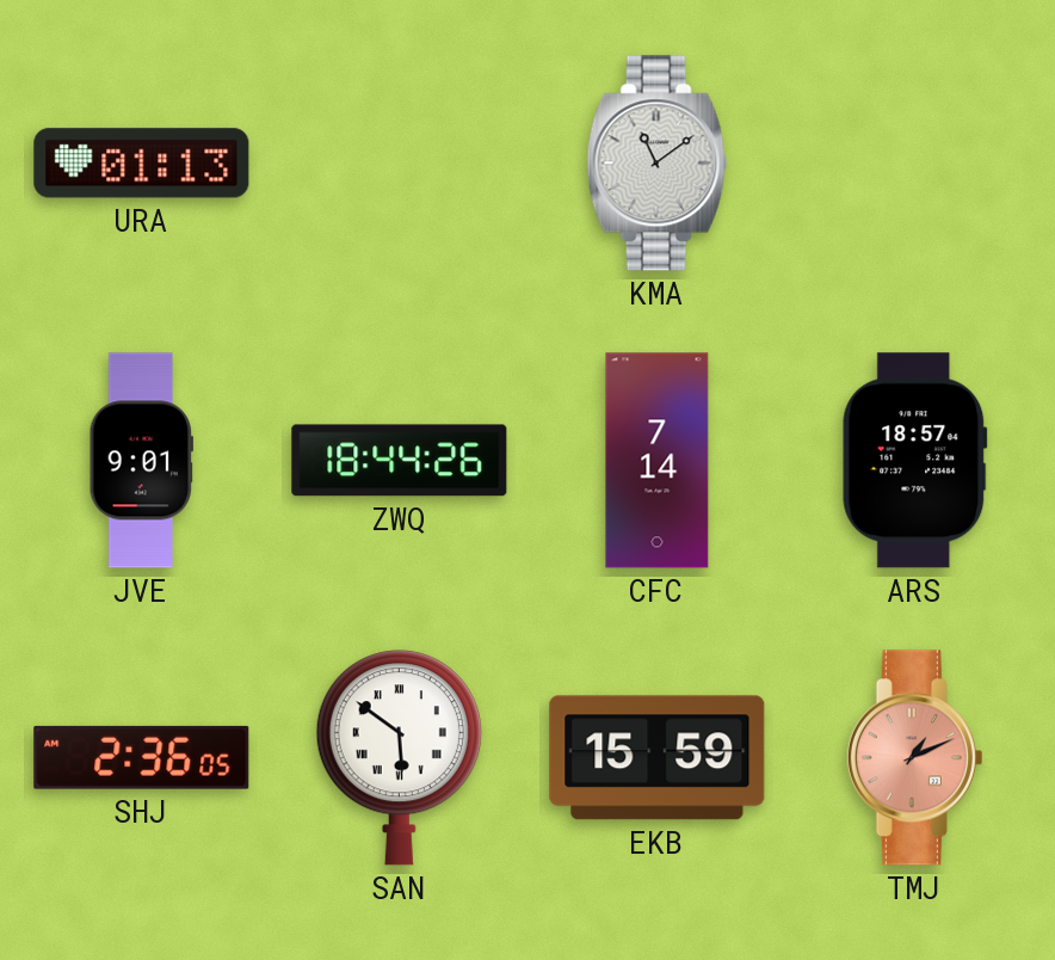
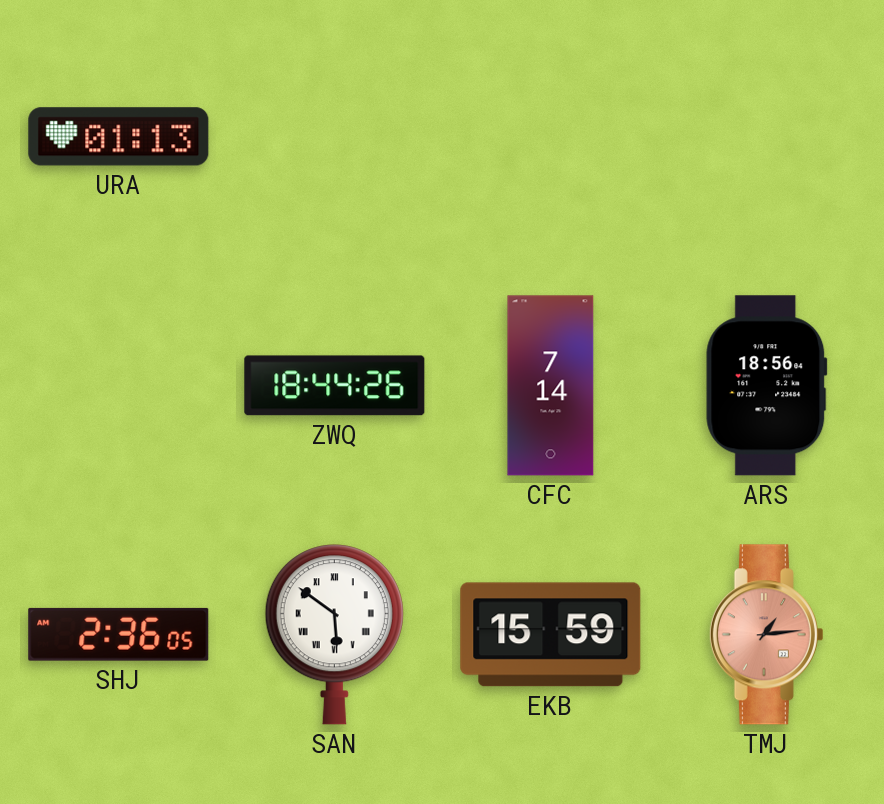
KMA: 11:09 -> none (658, 164)
JVE: 9:01 -> none (141, 461)
ARS: 18:57 -> 18:56 (767, 386)
TMJ: 1:11 -> 1:14 (766, 635)
